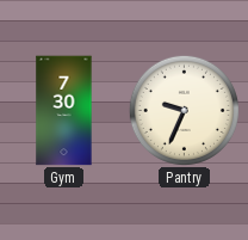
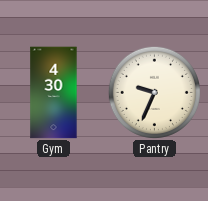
Gym: 7:30 -> 4:30 (54, 93)
